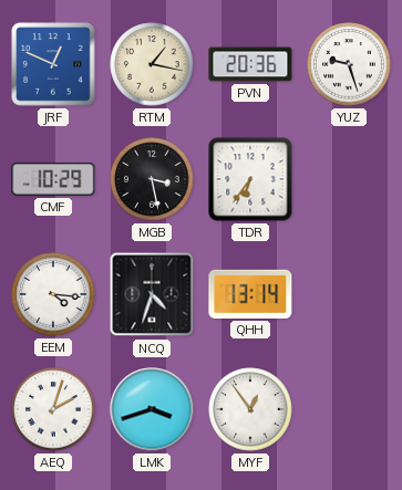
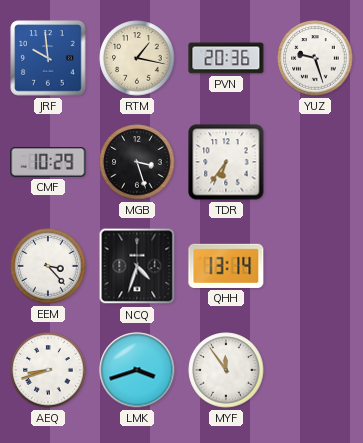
JRF: 12:49 -> 9:59 (48, 58)
MGB: 3:28 -> 3:27 (137, 162)
EEM: 4:16 -> 3:23 (48, 266)
AEQ: 2:03 -> 8:42 (48, 370)
MYF: 12:54 -> 11:54 (226, 370)
